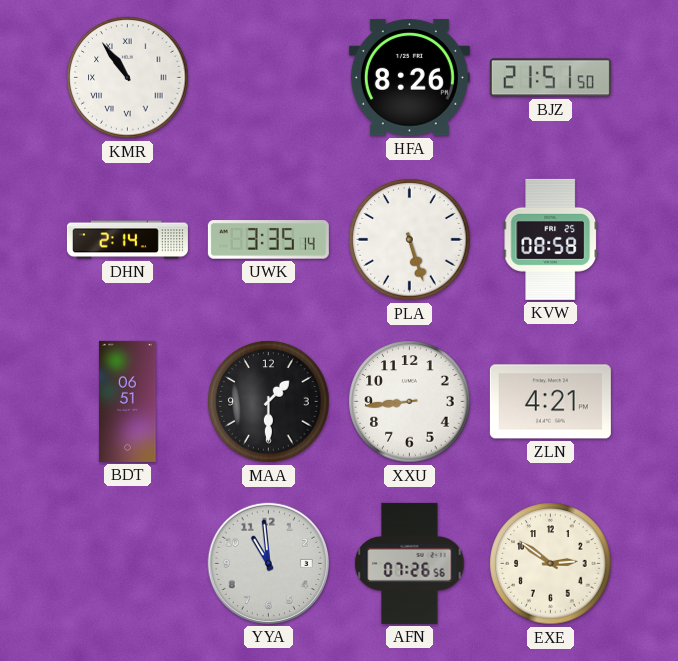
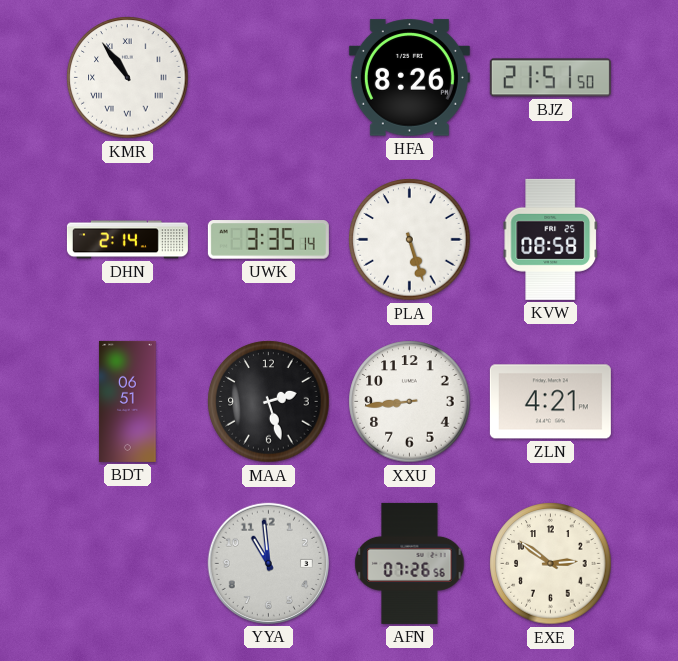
MAA: 1:30 -> 2:27 (269, 402)
